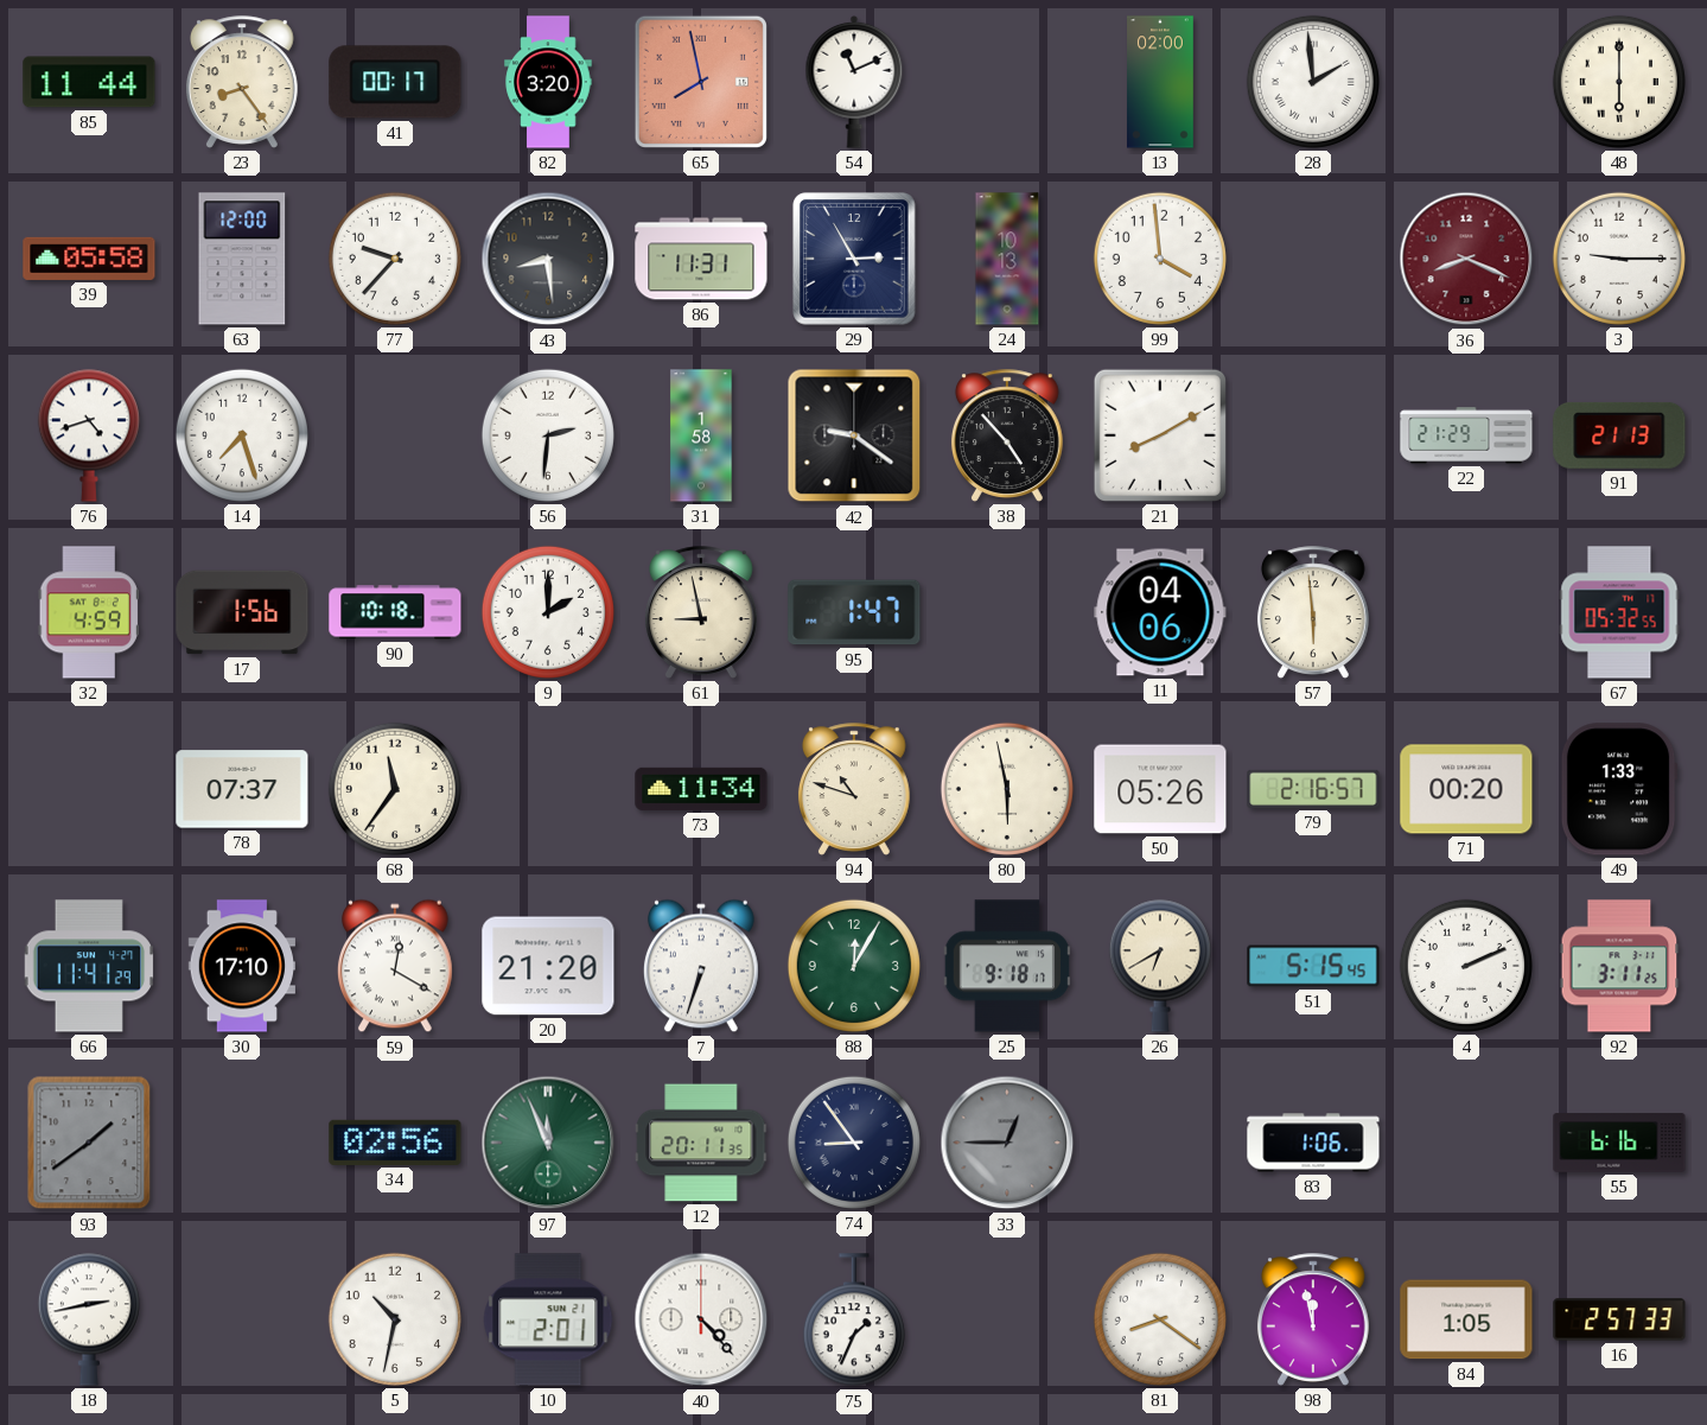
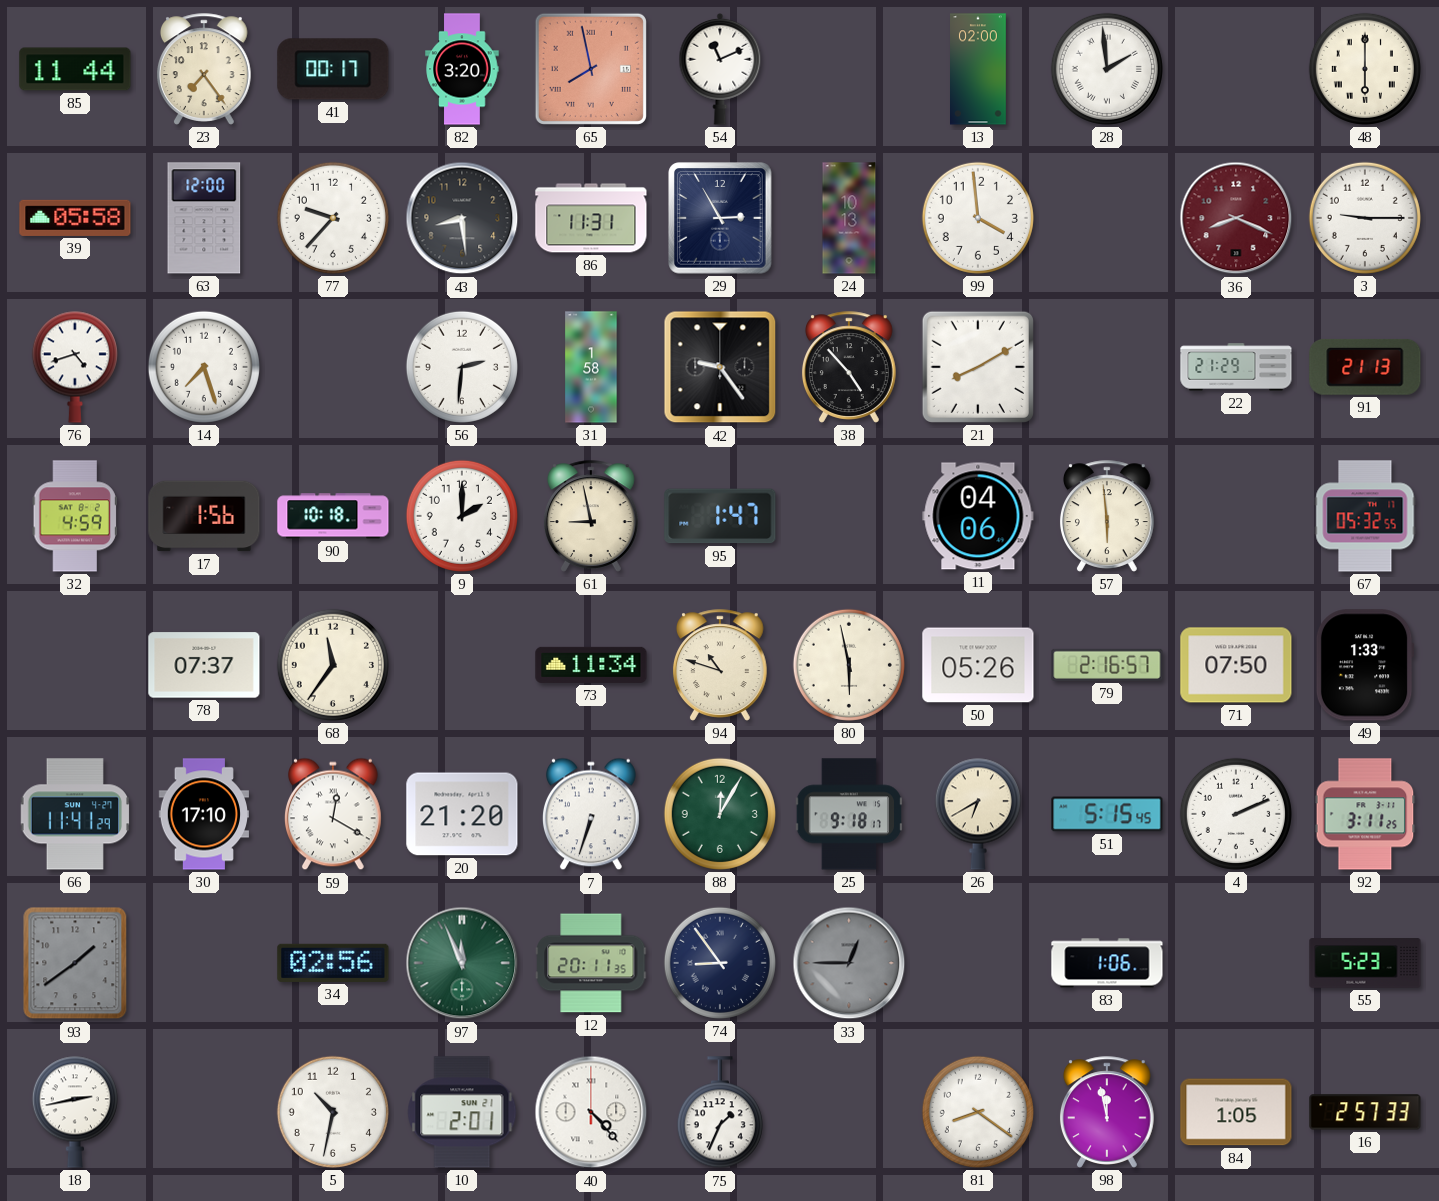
23: 8:24 -> 7:24 (204, 69)
42: 9:21 -> 9:24 (720, 367)
71: 00:20 -> 07:50 (1236, 665)
55: 6:16 -> 5:23 (1365, 963)
